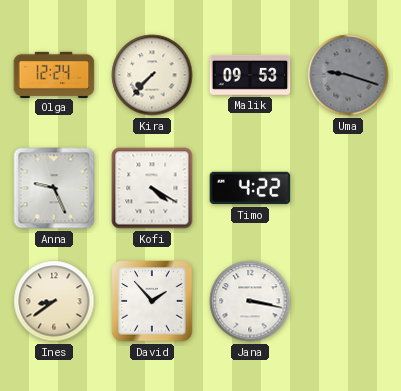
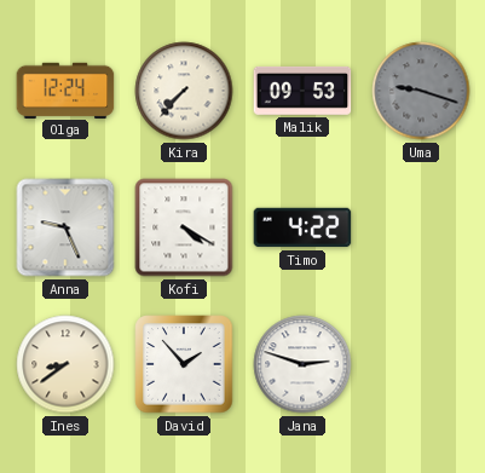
Jana: 3:17 -> 2:48 (302, 364)
